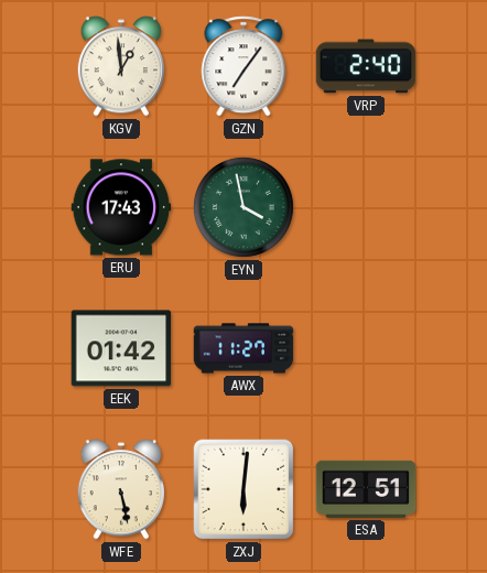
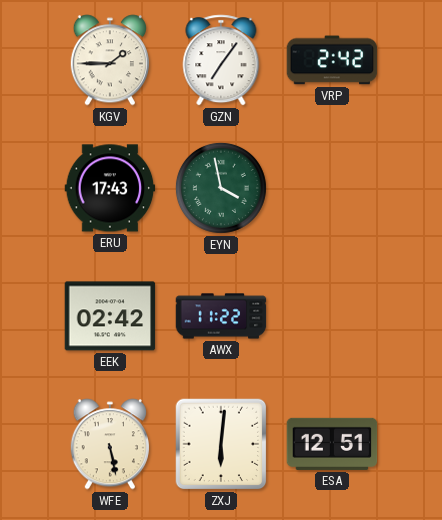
KGV: 12:59 -> 1:45 (110, 60)
VRP: 2:40 -> 2:42 (332, 60)
EEK: 01:42 -> 02:42 (110, 316)
AWX: 11:27 -> 11:22 (221, 316)
